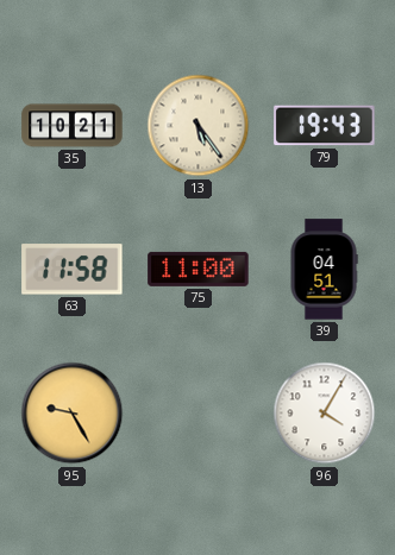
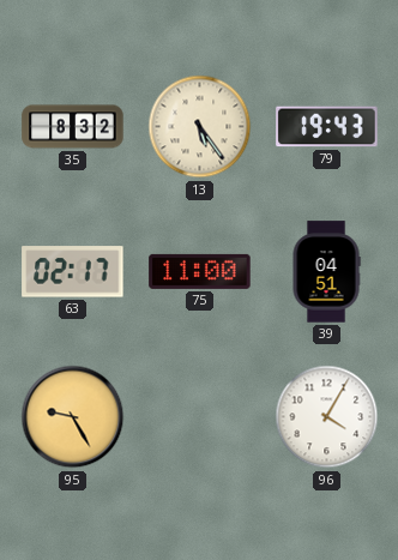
35: 10:21 -> 8:32 (73, 127)
63: 11:58 -> 02:17 (73, 272)
